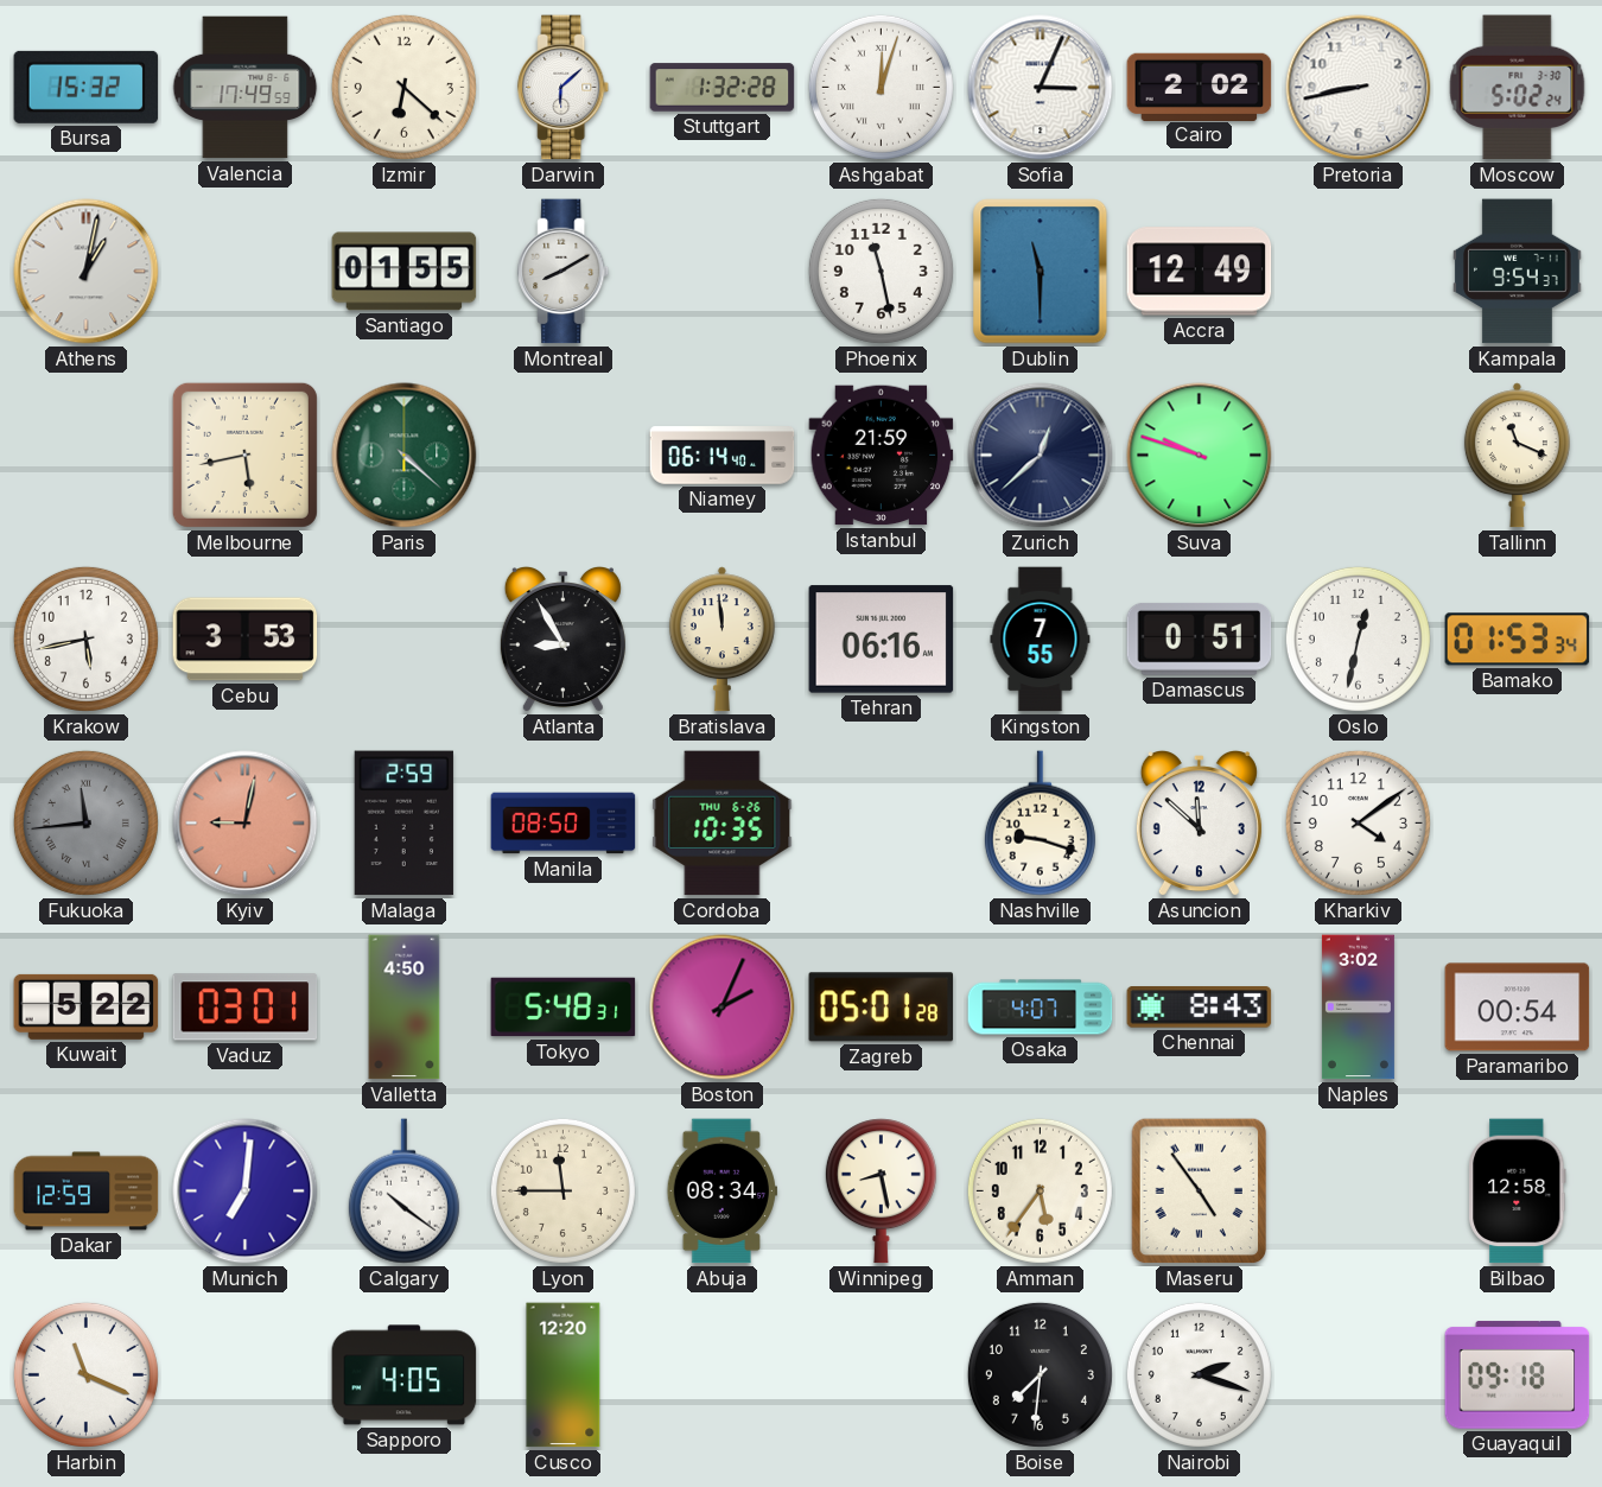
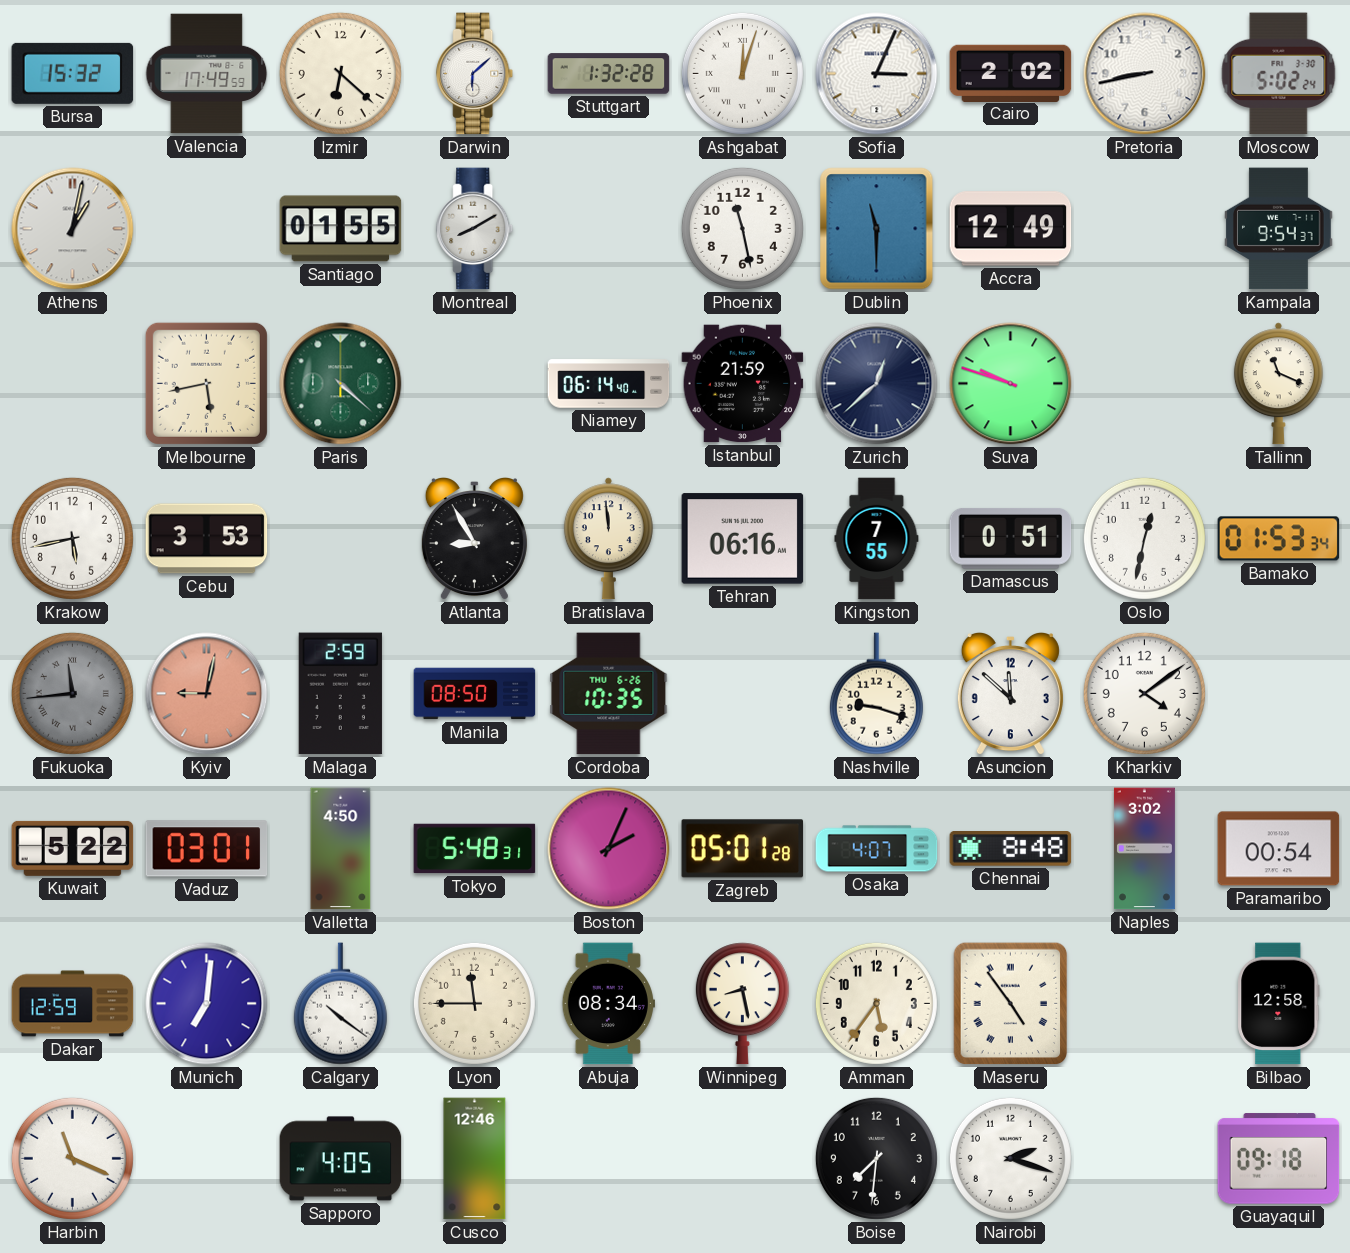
Chennai: 8:43 -> 8:48 (1011, 849)
Cusco: 12:20 -> 12:46 (475, 1159)
